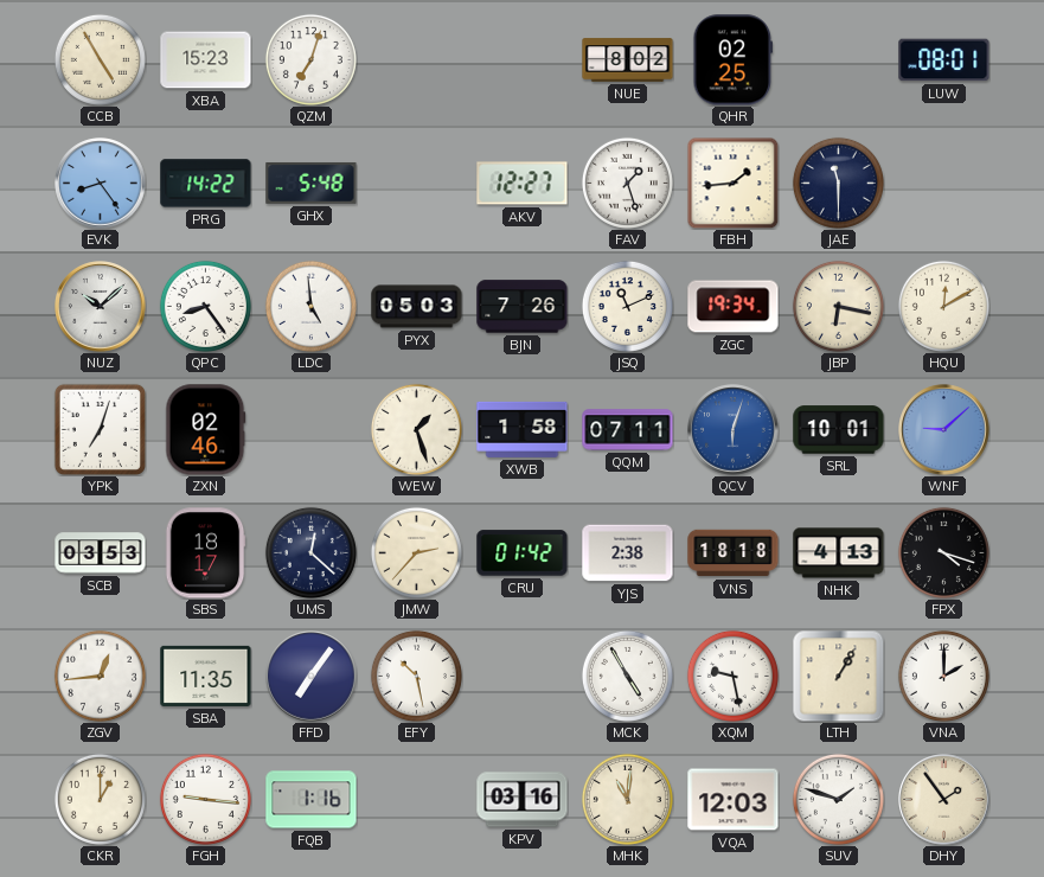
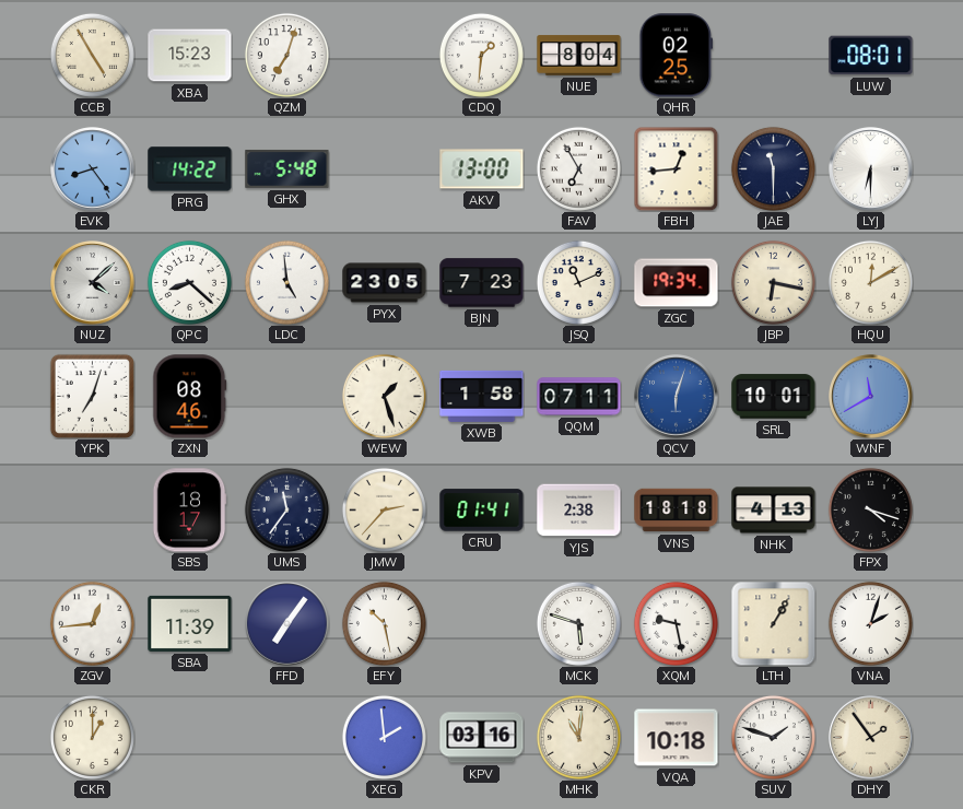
CDQ: none -> 1:31 (481, 55)
NUE: 8:02 -> 8:04 (579, 56)
AKV: 12:27 -> 13:00 (482, 169)
FAV: 1:27 -> 6:55 (578, 168)
FBH: 1:44 -> 12:44 (676, 168)
LYJ: none -> 6:30 (871, 169)
NUZ: 10:08 -> 4:08 (93, 283)
QPC: 8:24 -> 8:22 (189, 282)
PYX: 05:03 -> 23:05 (385, 283)
BJN: 7:26 -> 7:23 (482, 283)
ZXN: 02:46 -> 08:46 (190, 397)
WNF: 9:08 -> 11:40 (871, 397)
SCB: 03:53 -> none (101, 553)
UMS: 12:22 -> 11:36 (286, 509)
CRU: 01:42 -> 01:41 (482, 511)
SBA: 11:35 -> 11:39 (190, 623)
MCK: 4:55 -> 5:48 (578, 623)
VNA: 2:00 -> 2:03 (870, 623)
FGH: 9:16 -> none (205, 799)
FQB: 1:16 -> none (312, 800)
XEG: none -> 1:59 (384, 737)
VQA: 12:03 -> 10:18 (677, 738)
